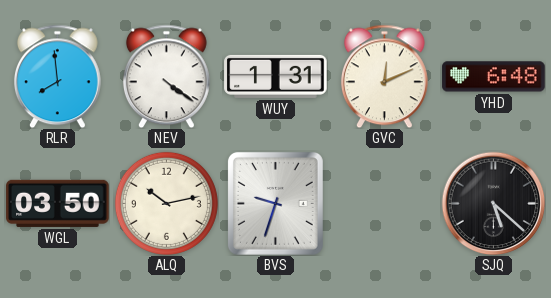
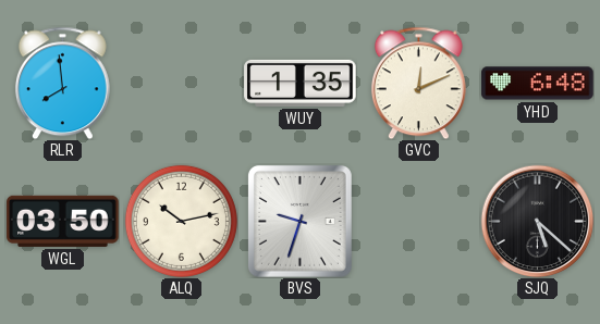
NEV: 4:21 -> none (166, 76)
WUY: 1:31 -> 1:35 (301, 83)
